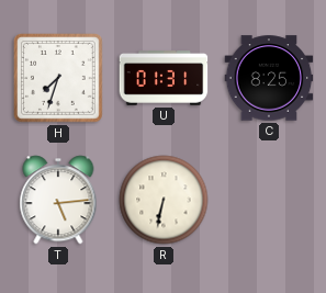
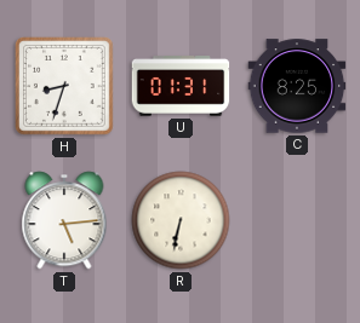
H: 7:33 -> 8:33 (65, 87)
